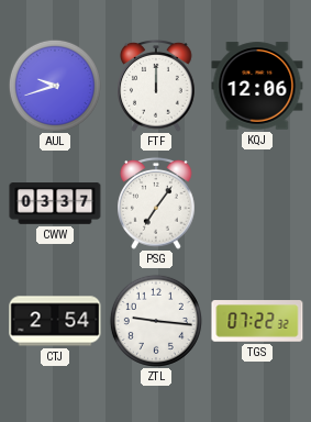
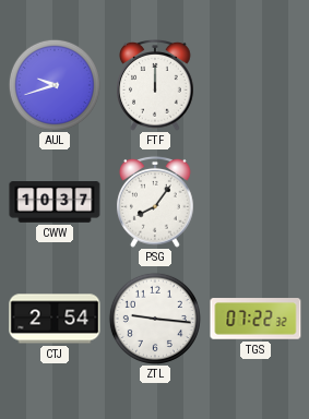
KQJ: 12:06 -> none (257, 86)
CWW: 03:37 -> 10:37 (55, 202)
PSG: 7:06 -> 8:06 (155, 202)
